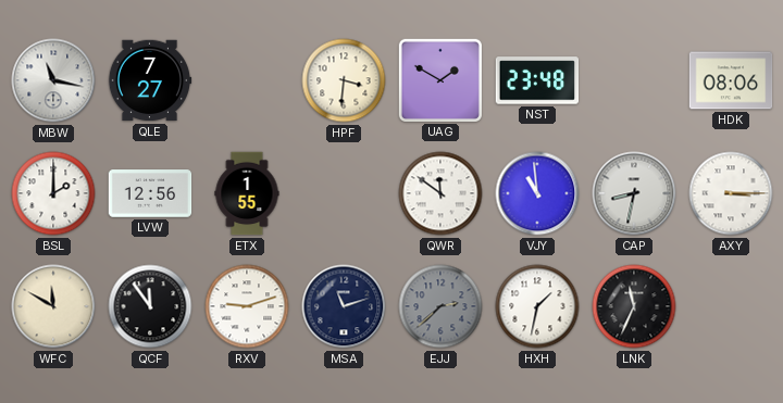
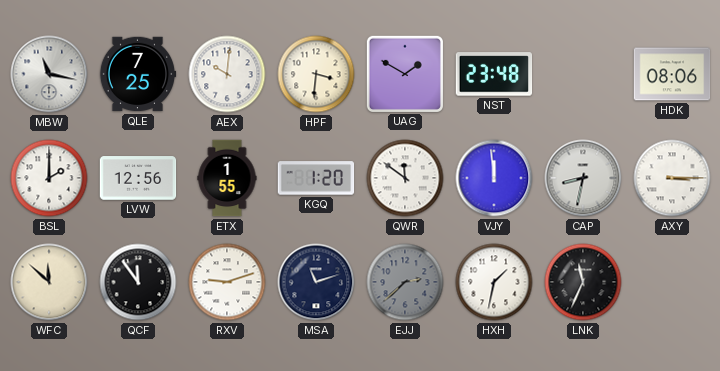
QLE: 7:27 -> 7:25 (138, 74)
AEX: none -> 10:01 (227, 74)
KGQ: none -> 1:20 (316, 178)
VJY: 10:59 -> 11:59 (494, 178)
WFC: 11:50 -> 11:52 (49, 282)
